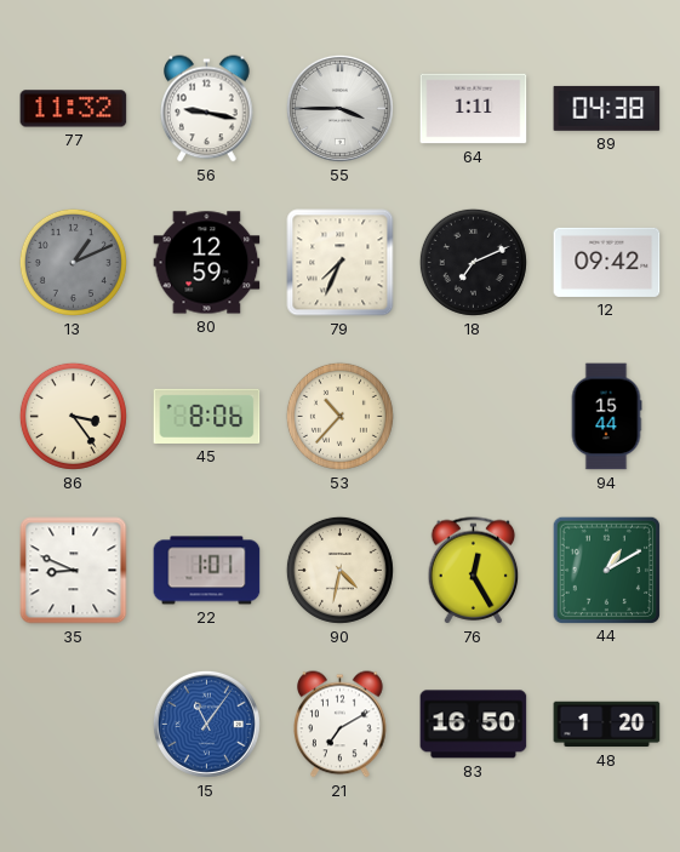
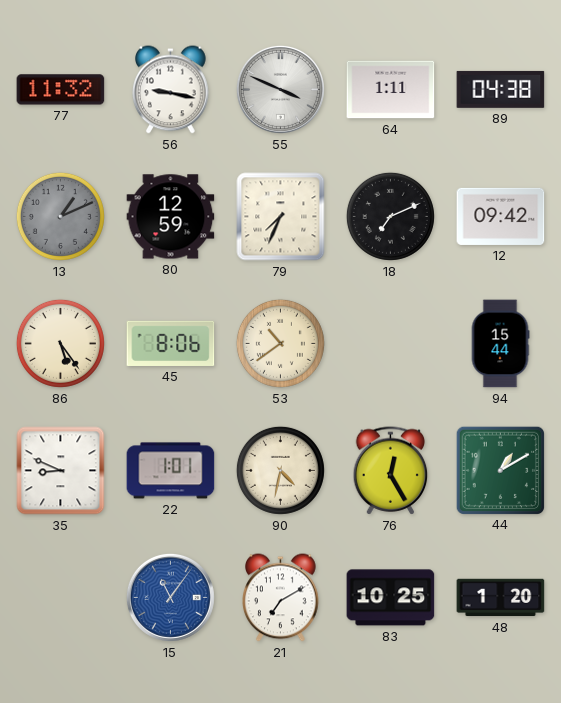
55: 3:45 -> 3:49 (280, 89)
86: 3:24 -> 5:24 (60, 343)
53: 10:37 -> 10:39 (280, 343)
83: 16:50 -> 10:25 (391, 598)
